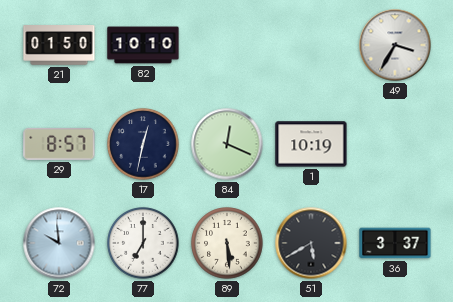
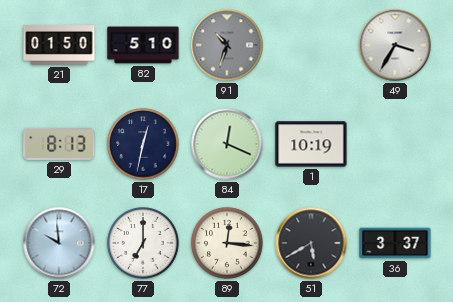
82: 10:10 -> 5:10 (143, 45)
91: none -> 10:33 (227, 45)
29: 8:57 -> 8:13 (59, 144)
89: 5:29 -> 12:16 (227, 243)
